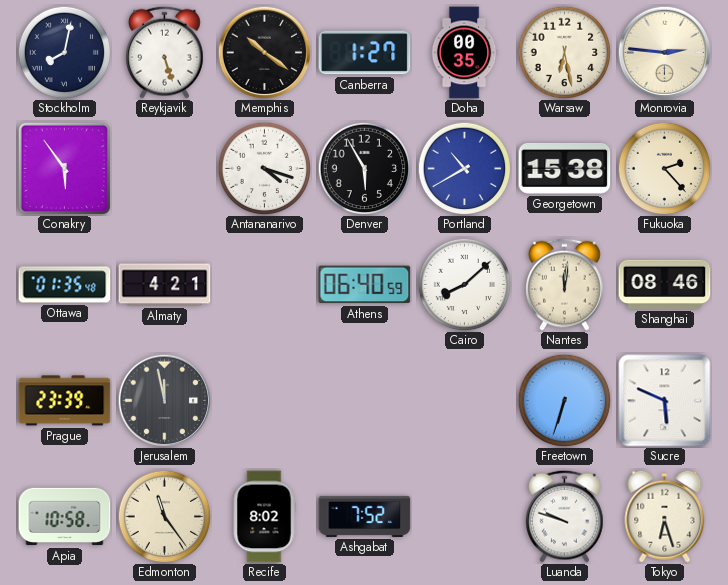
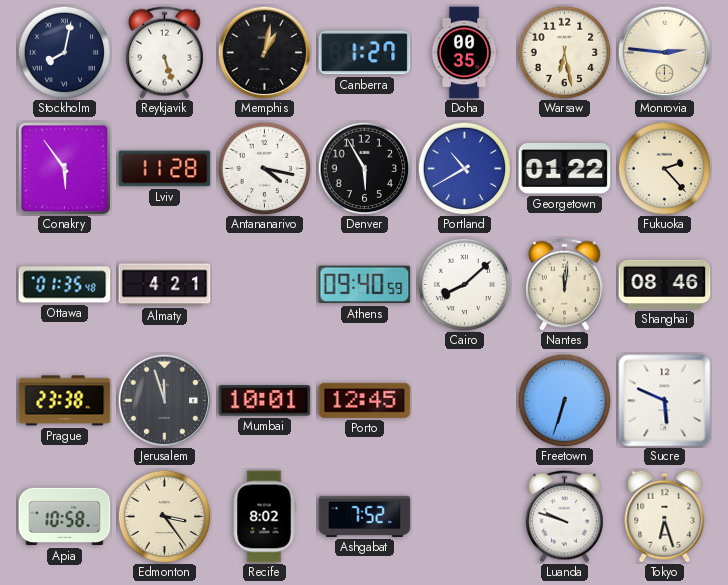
Memphis: 10:21 -> 1:02 (264, 52)
Lviv: none -> 11:28 (165, 169)
Antananarivo: 4:18 -> 4:17 (264, 168)
Georgetown: 15:38 -> 01:22 (565, 168)
Athens: 06:40 -> 09:40 (365, 285)
Prague: 23:39 -> 23:38 (65, 401)
Jerusalem: 11:58 -> 11:57 (164, 400)
Mumbai: none -> 10:01 (265, 401)
Porto: none -> 12:45 (365, 400)
Edmonton: 11:24 -> 3:24 (164, 516)
